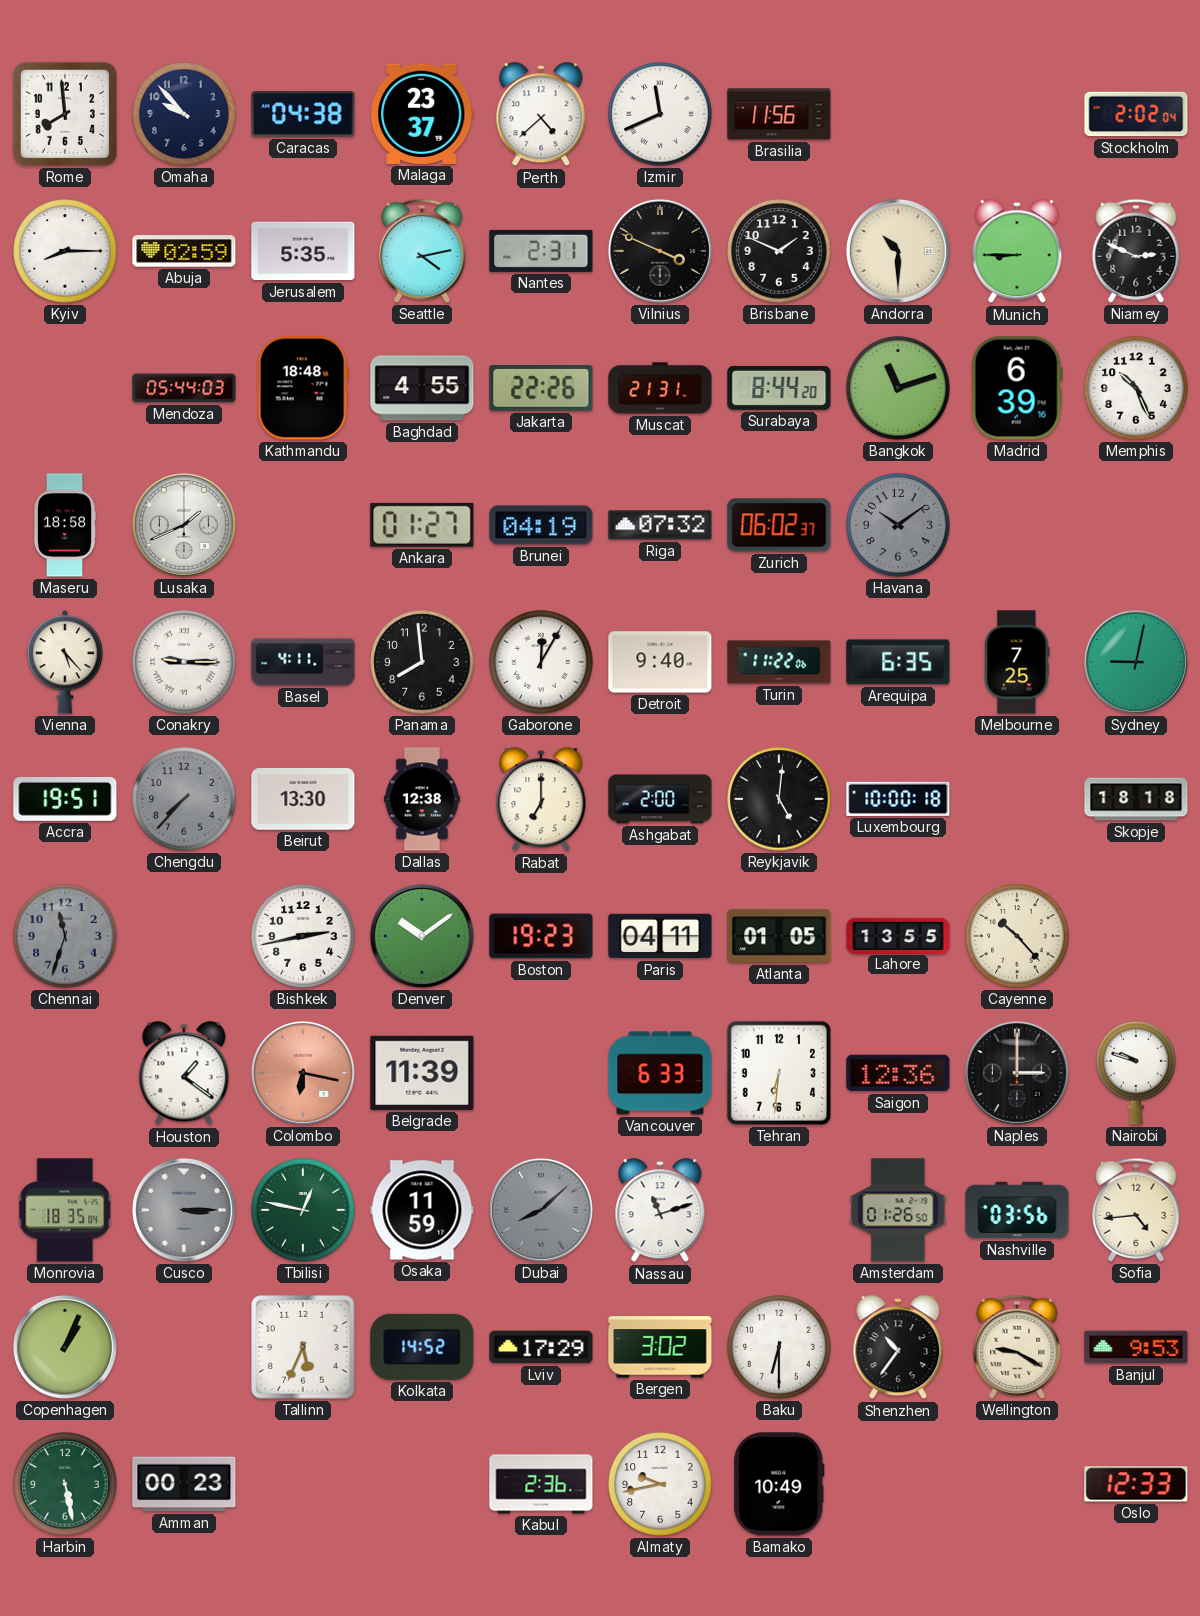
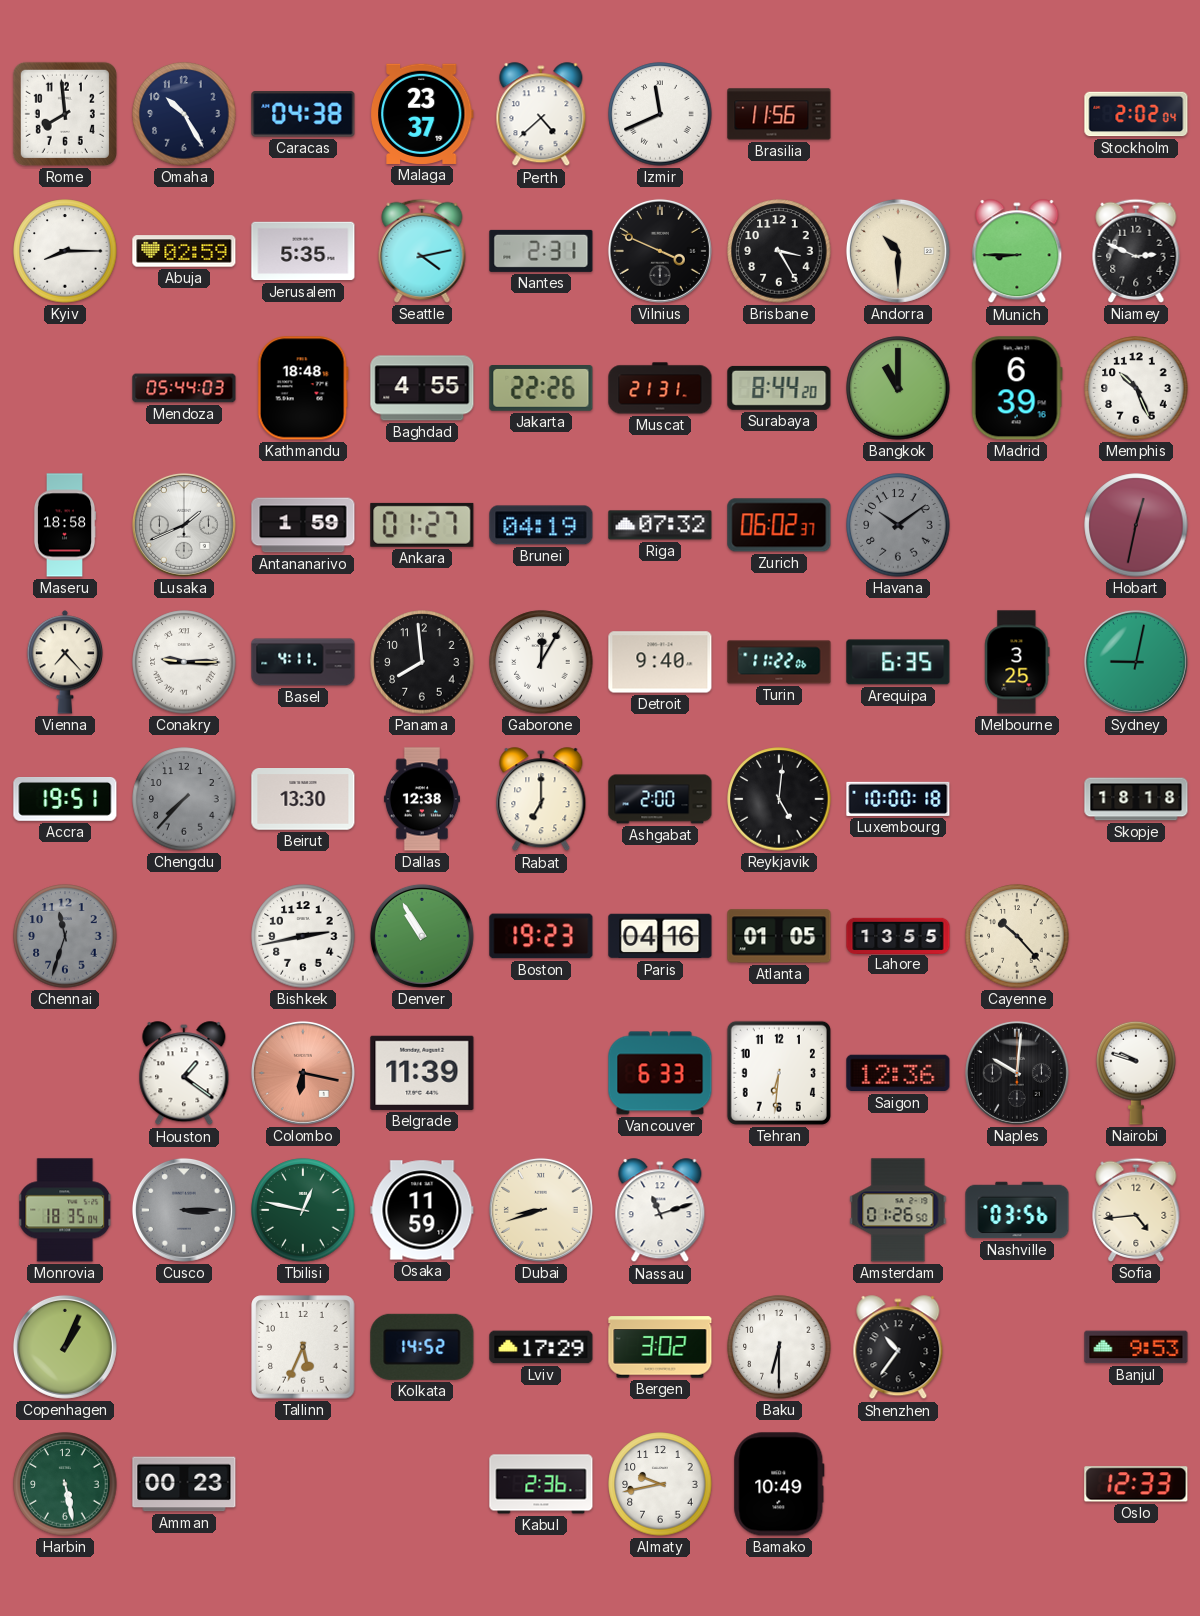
Omaha: 9:53 -> 10:25 (184, 114)
Brisbane: 1:49 -> 3:25 (779, 251)
Bangkok: 11:12 -> 11:00 (898, 388)
Antananarivo: none -> 1:59 (303, 525)
Hobart: none -> 12:32 (1136, 525)
Vienna: 5:23 -> 7:23 (65, 662)
Melbourne: 7:25 -> 3:25 (1017, 662)
Denver: 10:09 -> 10:55 (422, 936)
Paris: 04:11 -> 04:16 (660, 936)
Naples: 3:00 -> 10:01 (1017, 1073)
Dubai: 8:08 -> 8:42 (541, 1210)
Dubai dial: grey -> cream (541, 1210)
Wellington: 9:20 -> none (1017, 1347)
